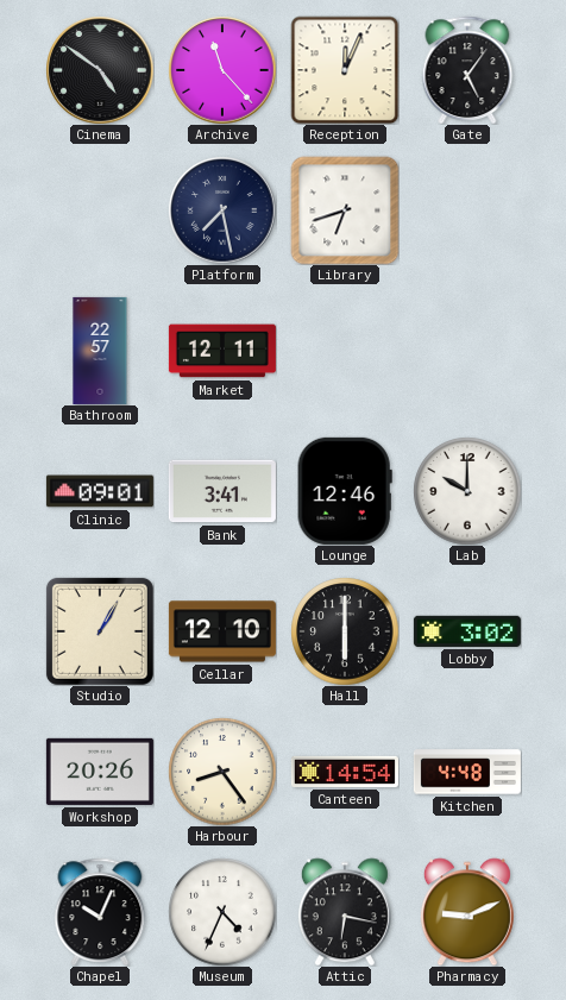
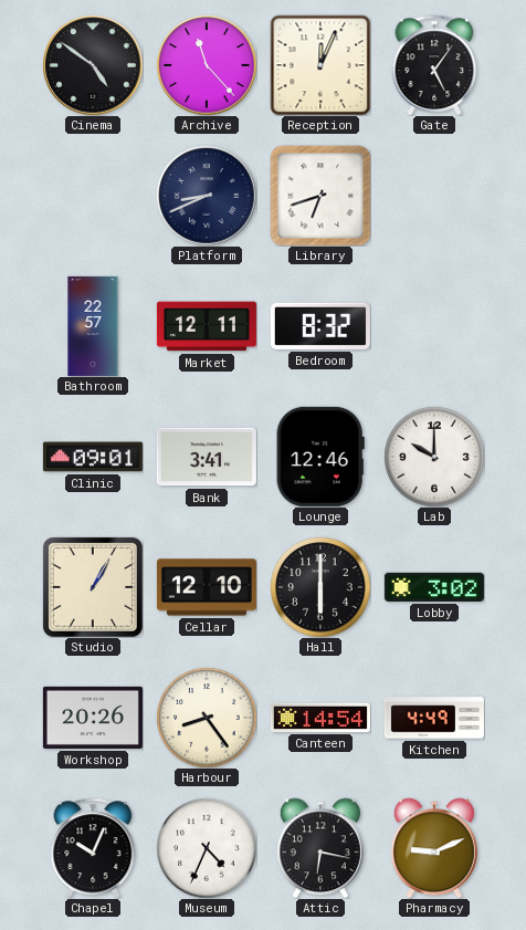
Platform: 7:28 -> 8:41 (207, 196)
Bedroom: none -> 8:32 (320, 326)
Kitchen: 4:48 -> 4:49 (434, 718)
